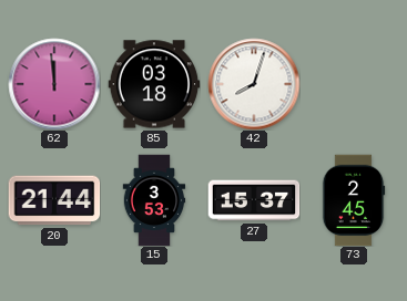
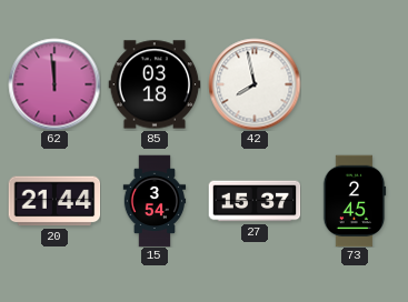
42: 8:03 -> 7:58 (255, 84)
15: 3:53 -> 3:54 (155, 201)
